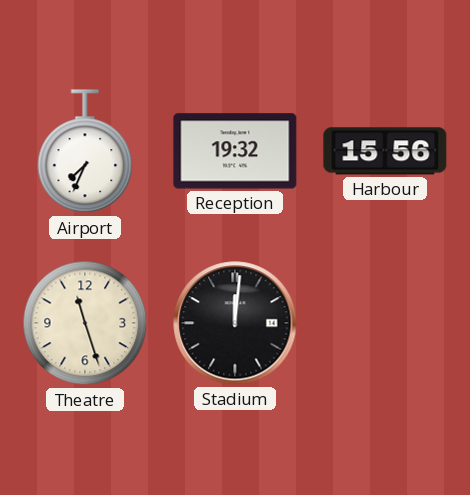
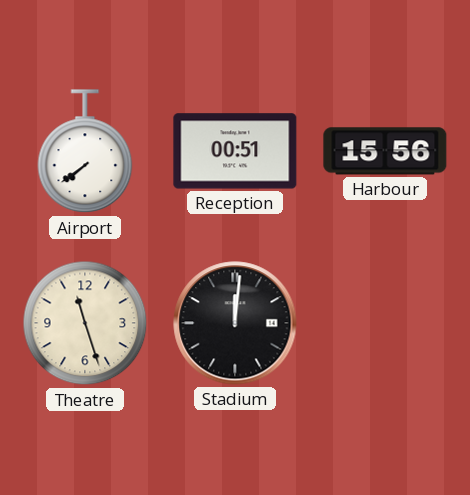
Airport: 7:34 -> 7:39 (85, 152)
Reception: 19:32 -> 00:51 (235, 151)
